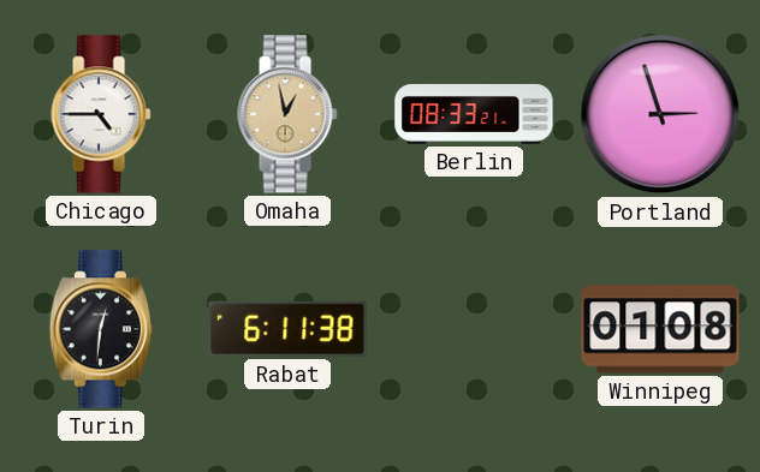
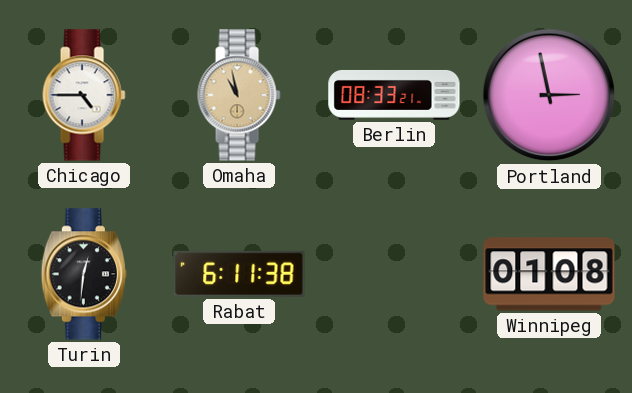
Omaha: 12:58 -> 10:58 (239, 95)
Portland: 2:57 -> 2:58 (549, 95)
